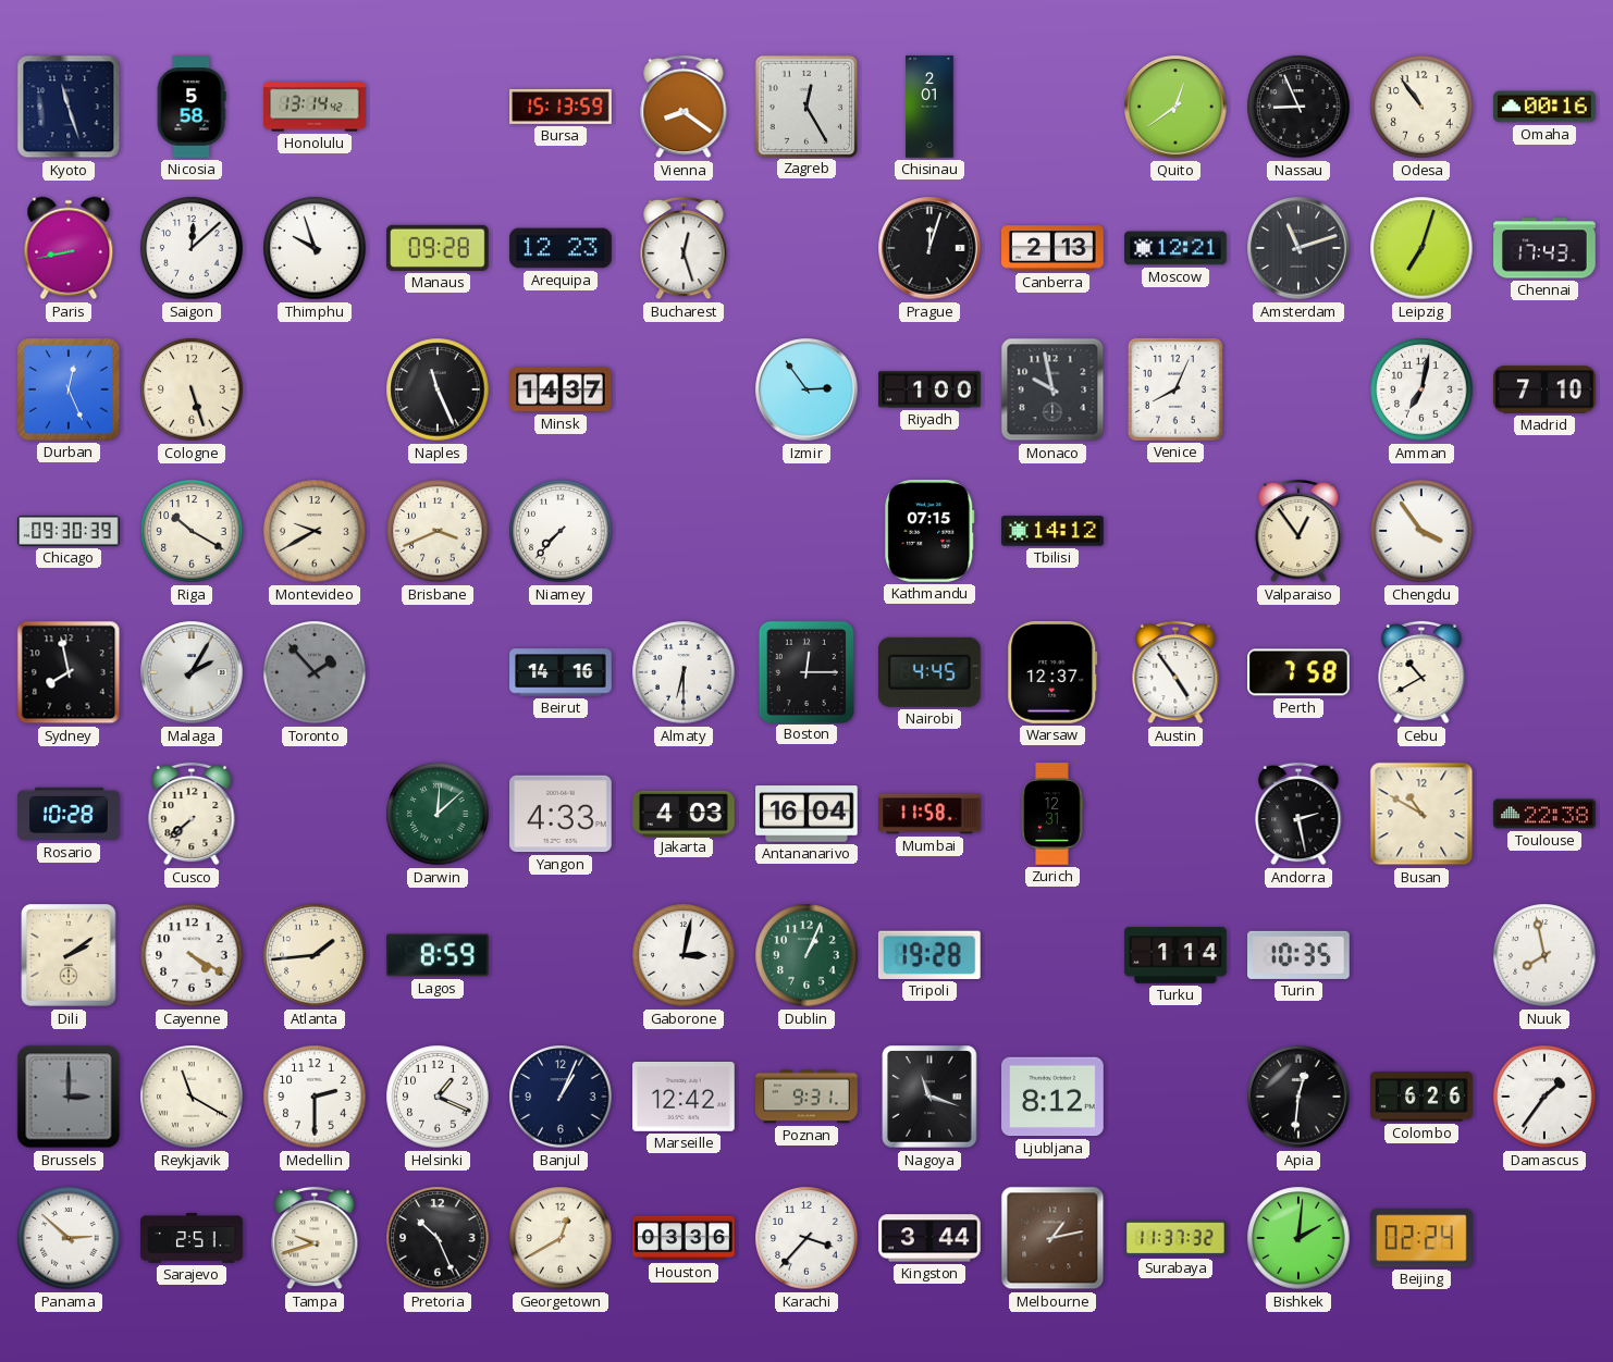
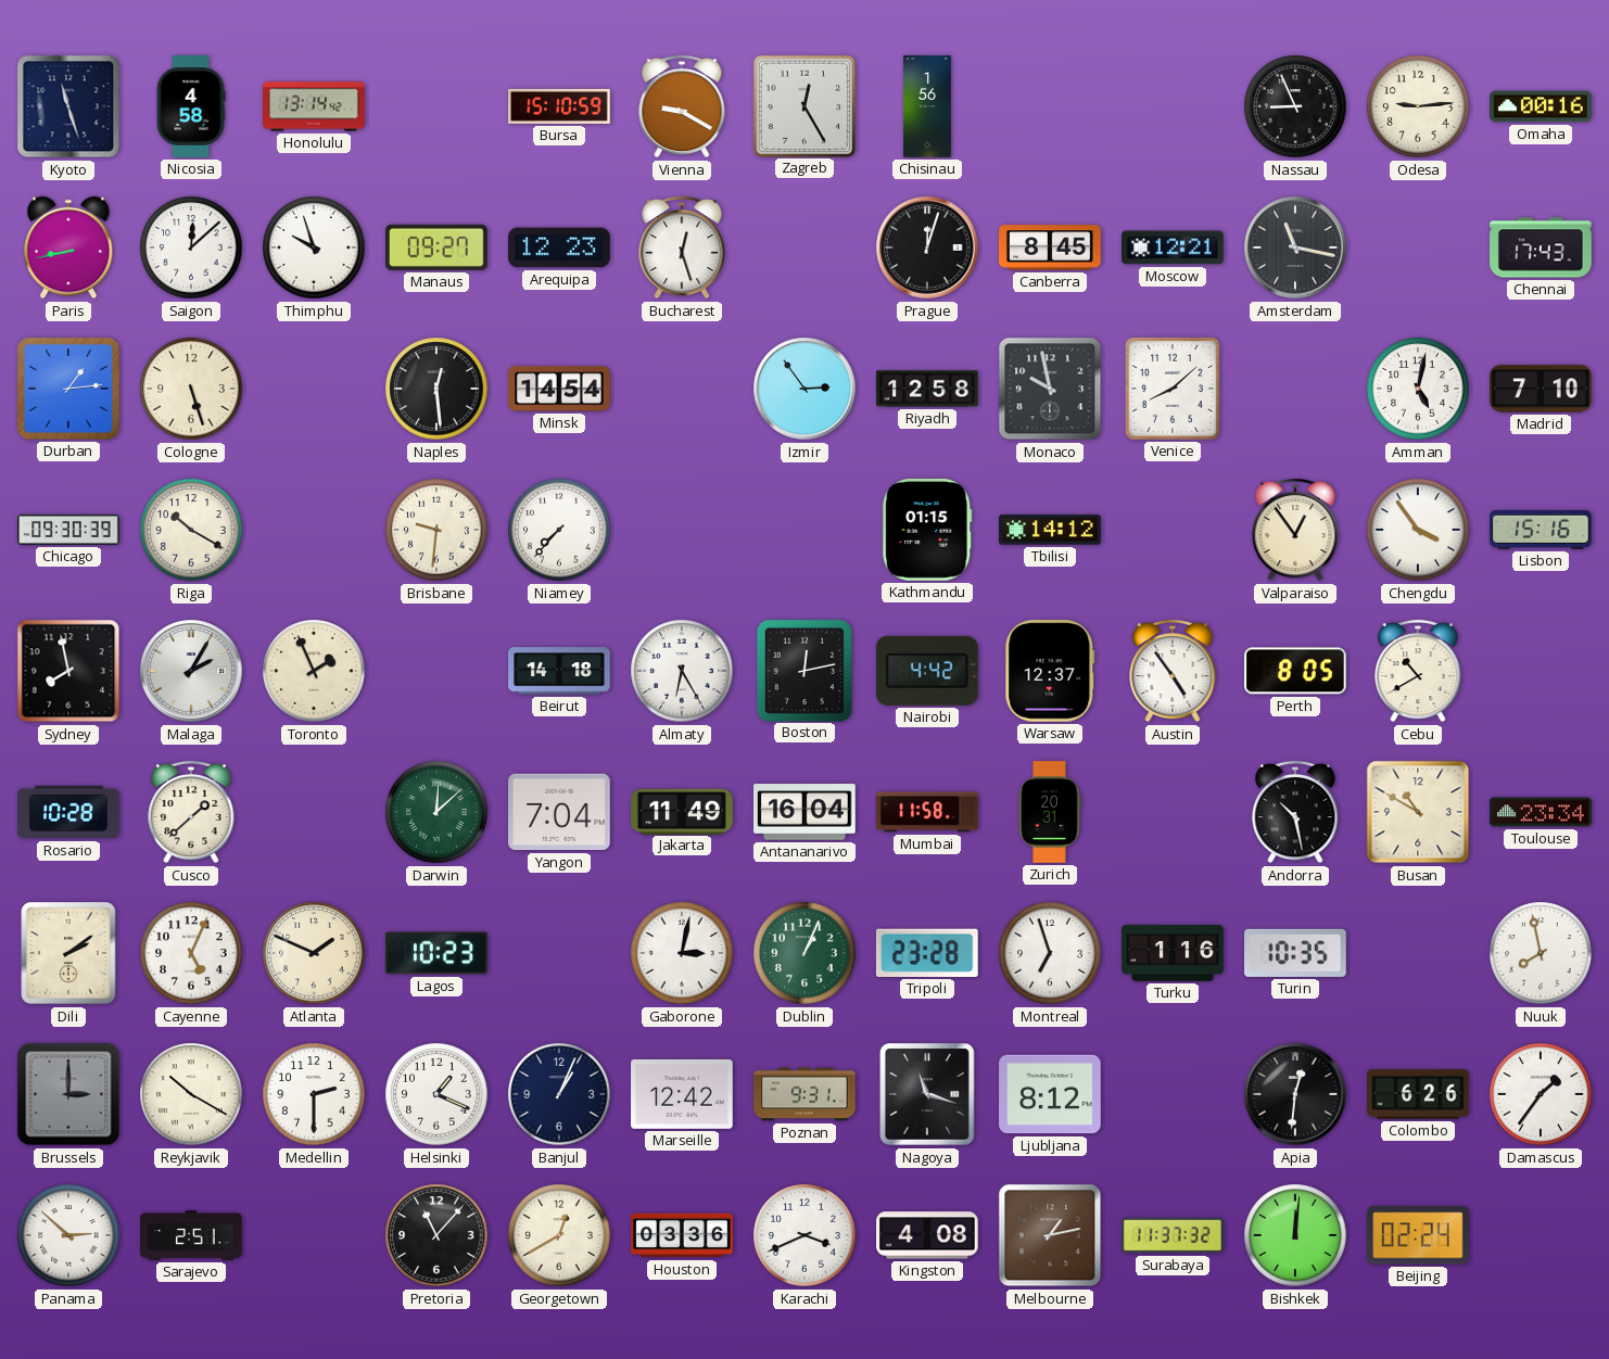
Nicosia: 5:58 -> 4:58 (191, 106)
Bursa: 15:13 -> 15:10 (559, 106)
Vienna: 8:21 -> 9:20 (682, 106)
Chisinau: 2:01 -> 1:56 (927, 106)
Quito: 12:39 -> none (1175, 107)
Odesa: 10:54 -> 9:14 (1418, 106)
Manaus: 09:28 -> 09:27 (436, 247)
Canberra: 2:13 -> 8:45 (1050, 247)
Amsterdam: 11:12 -> 11:17 (1295, 247)
Leipzig: 7:03 -> none (1421, 248)
Durban: 12:26 -> 1:14 (69, 390)
Naples: 11:26 -> 12:29 (436, 389)
Minsk: 14:37 -> 14:54 (559, 389)
Riyadh: 1:00 -> 12:58 (927, 389)
Venice: 8:04 -> 8:08 (1173, 389)
Amman: 7:02 -> 5:02 (1418, 389)
Montevideo: 9:40 -> none (315, 531)
Brisbane: 3:41 -> 9:31 (436, 530)
Kathmandu: 07:15 -> 01:15 (927, 531)
Lisbon: none -> 15:16 (1541, 530)
Toronto: 1:53 -> 1:56 (314, 671)
Toronto dial: grey -> cream (314, 671)
Beirut: 14:16 -> 14:18 (559, 671)
Almaty: 6:30 -> 6:25 (682, 671)
Boston: 12:15 -> 12:13 (803, 670)
Nairobi: 4:45 -> 4:42 (927, 671)
Perth: 7:58 -> 8:05 (1296, 671)
Cusco: 7:38 -> 1:38 (191, 812)
Yangon: 4:33 -> 7:04 (560, 812)
Jakarta: 4:03 -> 11:49 (682, 811)
Zurich: 12:31 -> 20:31 (1050, 812)
Andorra: 2:28 -> 10:28 (1295, 812)
Toulouse: 22:38 -> 23:34 (1541, 812)
Cayenne: 4:20 -> 5:04 (191, 953)
Atlanta: 1:44 -> 1:49 (314, 953)
Lagos: 8:59 -> 10:23 (436, 953)
Tripoli: 19:28 -> 23:28 (927, 953)
Montreal: none -> 6:57 (1050, 953)
Turku: 1:14 -> 1:16 (1173, 953)
Reykjavik: 11:20 -> 10:20 (191, 1094)
Tampa: 9:42 -> none (315, 1238)
Pretoria: 10:26 -> 11:07 (436, 1235)
Karachi: 3:37 -> 3:41 (804, 1235)
Kingston: 3:44 -> 4:08 (927, 1235)
Bishkek: 2:01 -> 12:01 (1295, 1235)
